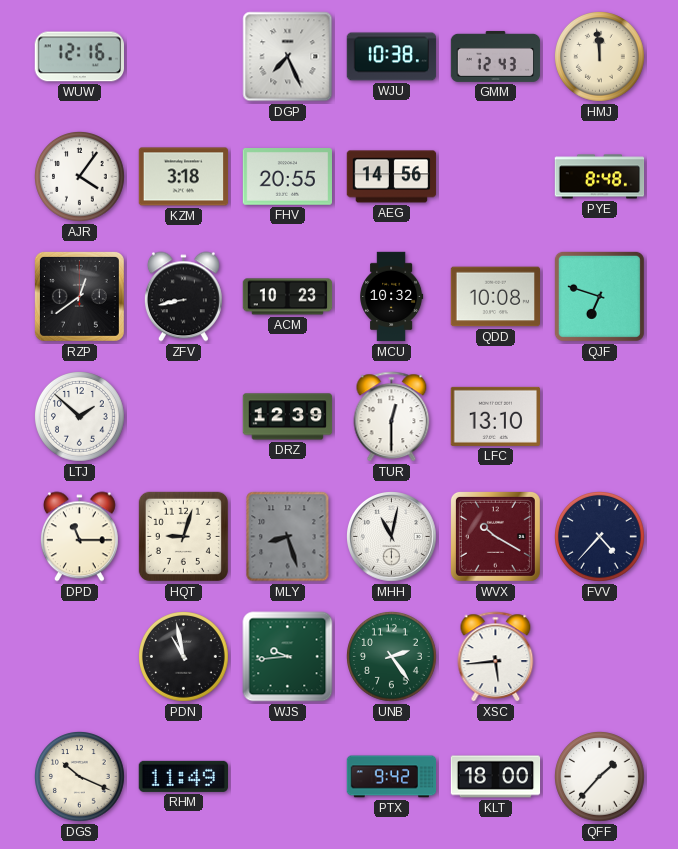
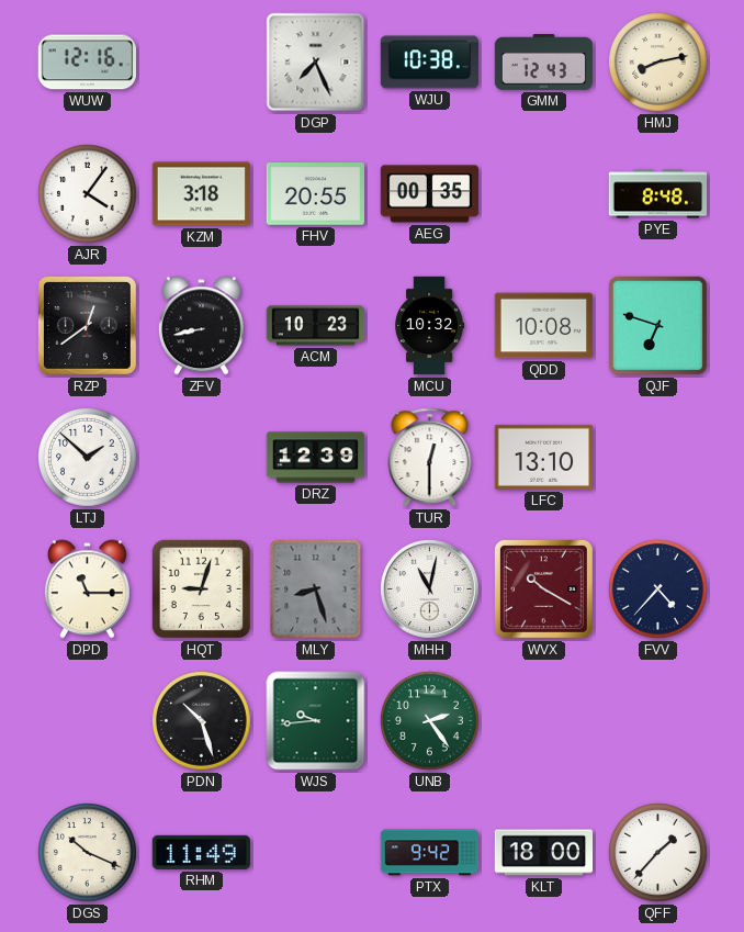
HMJ: 11:59 -> 8:13 (658, 63)
AEG: 14:56 -> 00:35 (430, 194)
PDN: 10:58 -> 10:27 (202, 721)
XSC: 5:44 -> none (496, 657)
